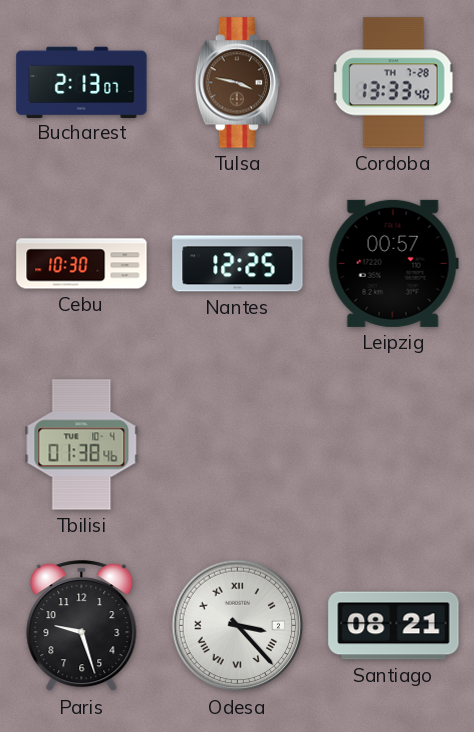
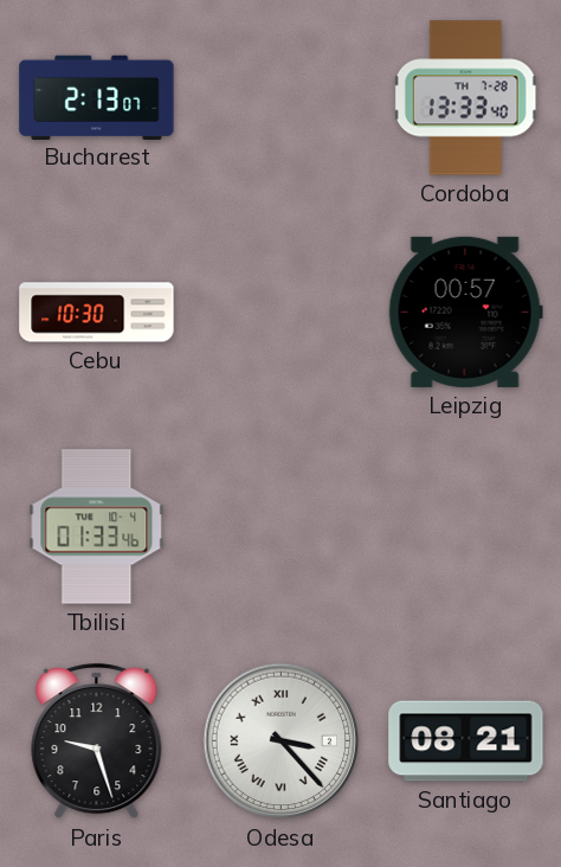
Tulsa: 3:47 -> none (237, 83)
Nantes: 12:25 -> none (238, 264)
Tbilisi: 01:38 -> 01:33 (97, 527)
